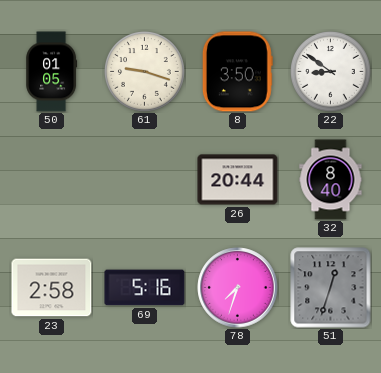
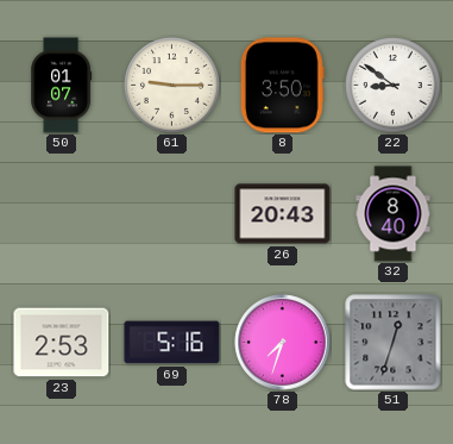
50: 01:05 -> 01:07 (62, 86)
61: 9:18 -> 9:15 (172, 86)
26: 20:44 -> 20:43 (283, 214)
23: 2:58 -> 2:53 (62, 343)
